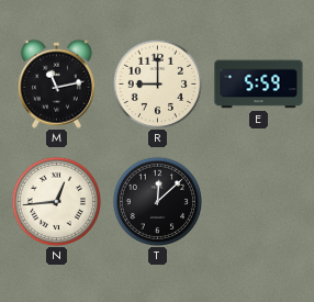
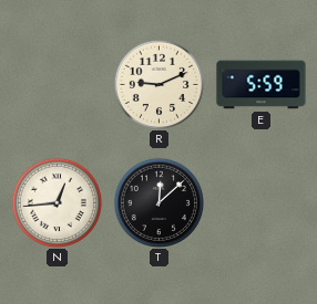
M: 11:13 -> none (56, 83)
R: 9:00 -> 9:11 (158, 84)
